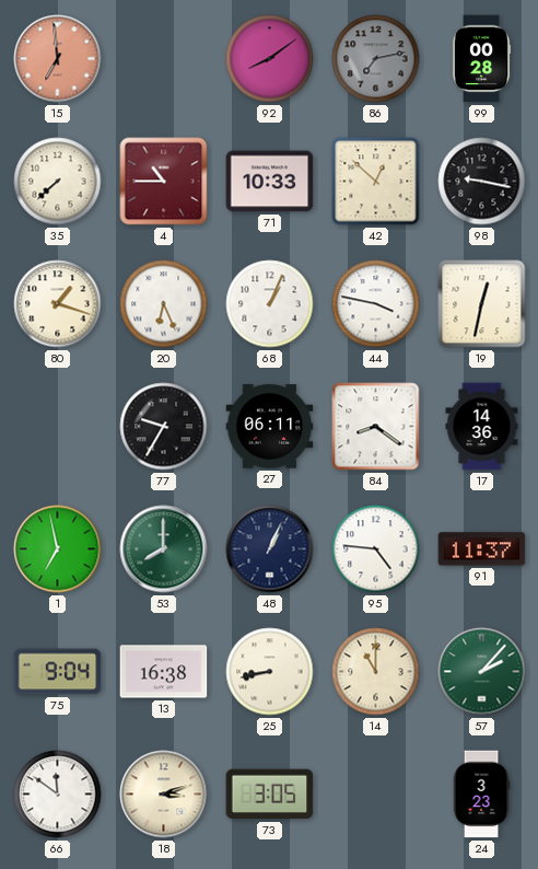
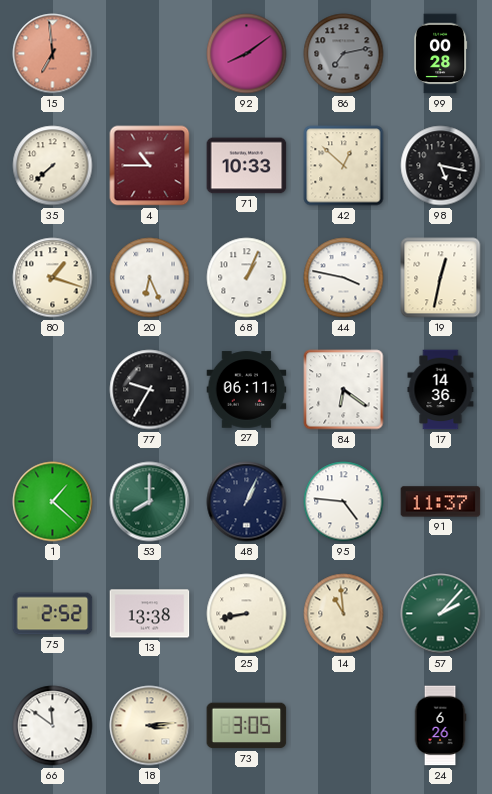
98: 9:17 -> 5:17 (441, 166)
84: 8:21 -> 6:21 (344, 390)
1: 6:58 -> 1:22 (53, 502)
75: 9:04 -> 2:52 (53, 614)
13: 16:38 -> 13:38 (150, 614)
14: 11:00 -> 10:59 (344, 614)
18: 3:12 -> 3:14 (150, 726)
24: 3:23 -> 6:26 (440, 726)
